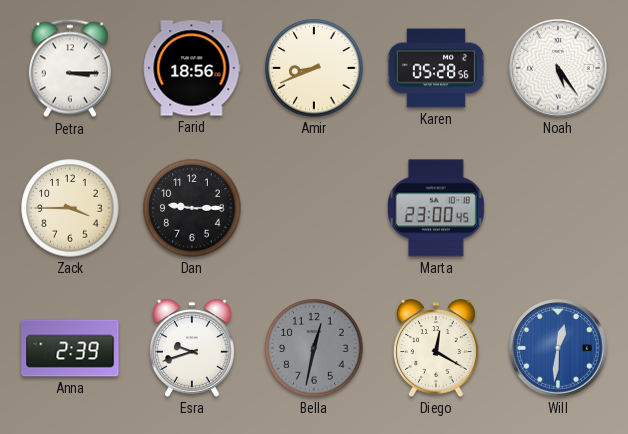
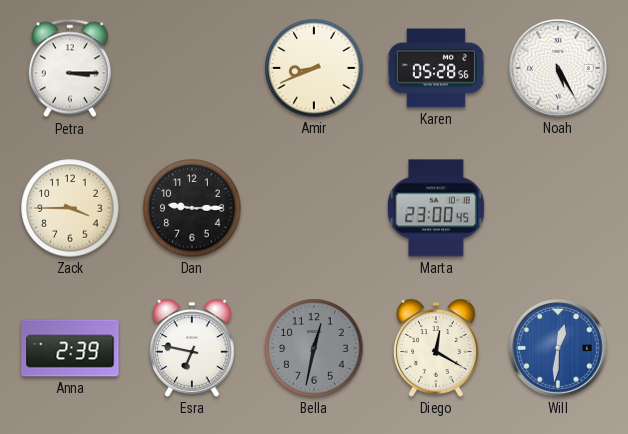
Farid: 18:56 -> none (192, 68)
Noah: 5:24 -> 5:25 (558, 68)
Esra: 9:42 -> 6:47 (193, 348)
